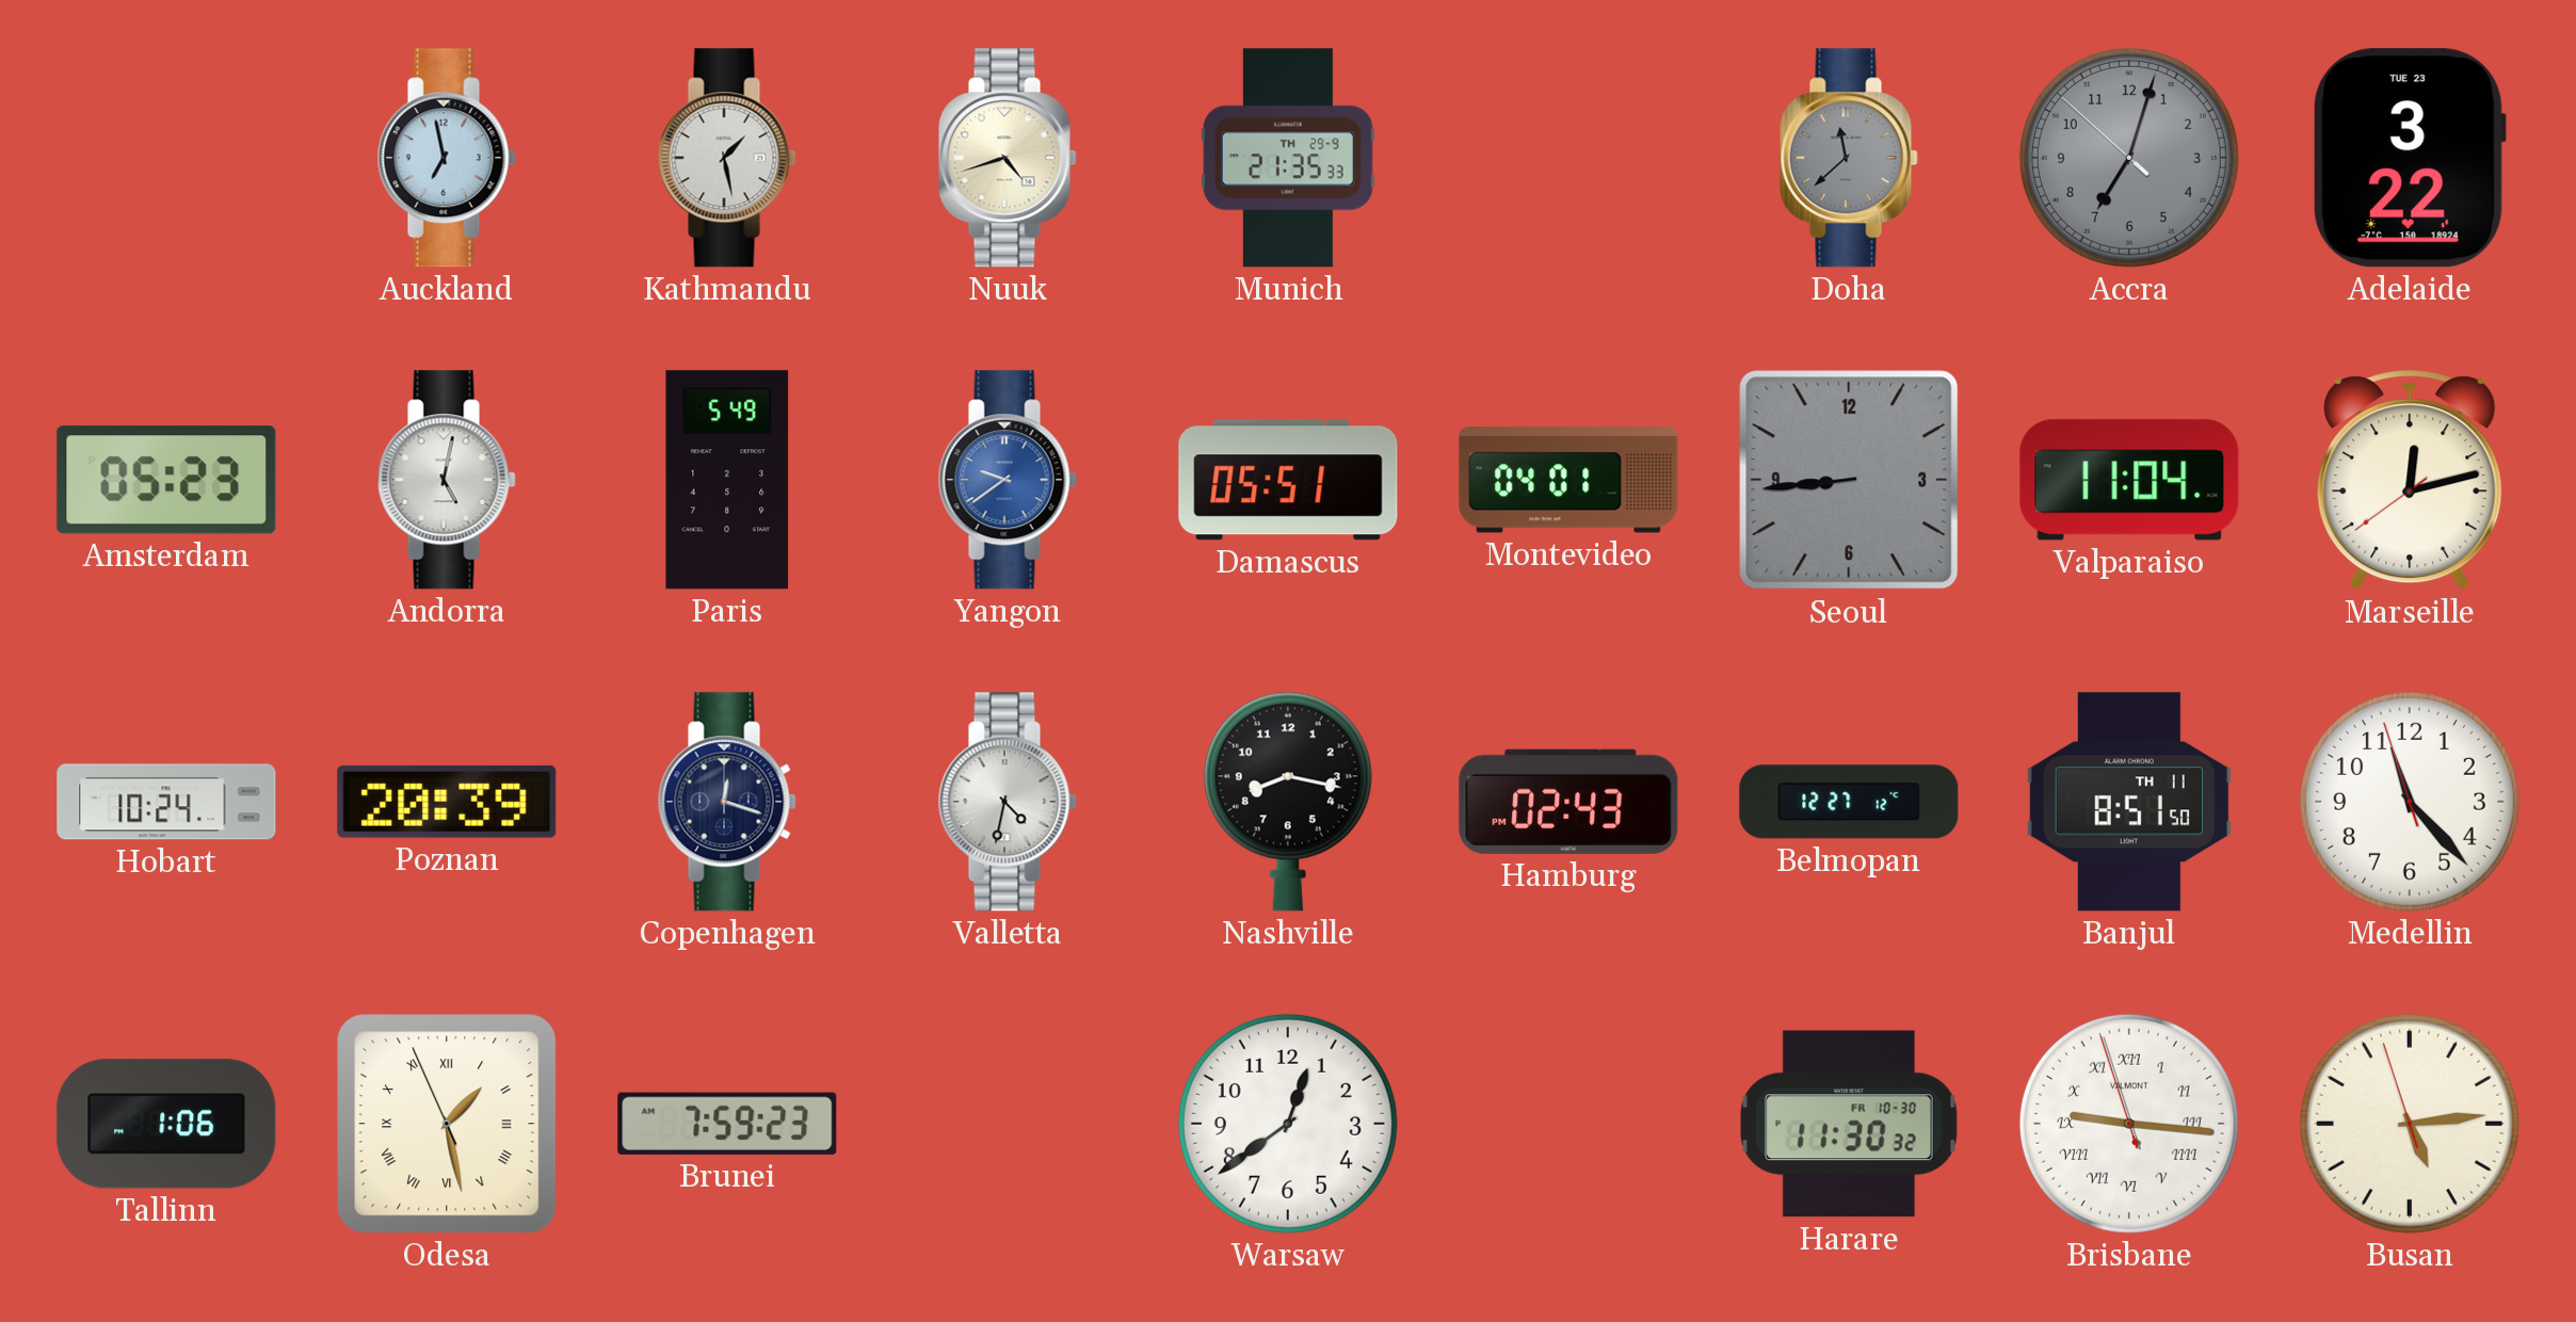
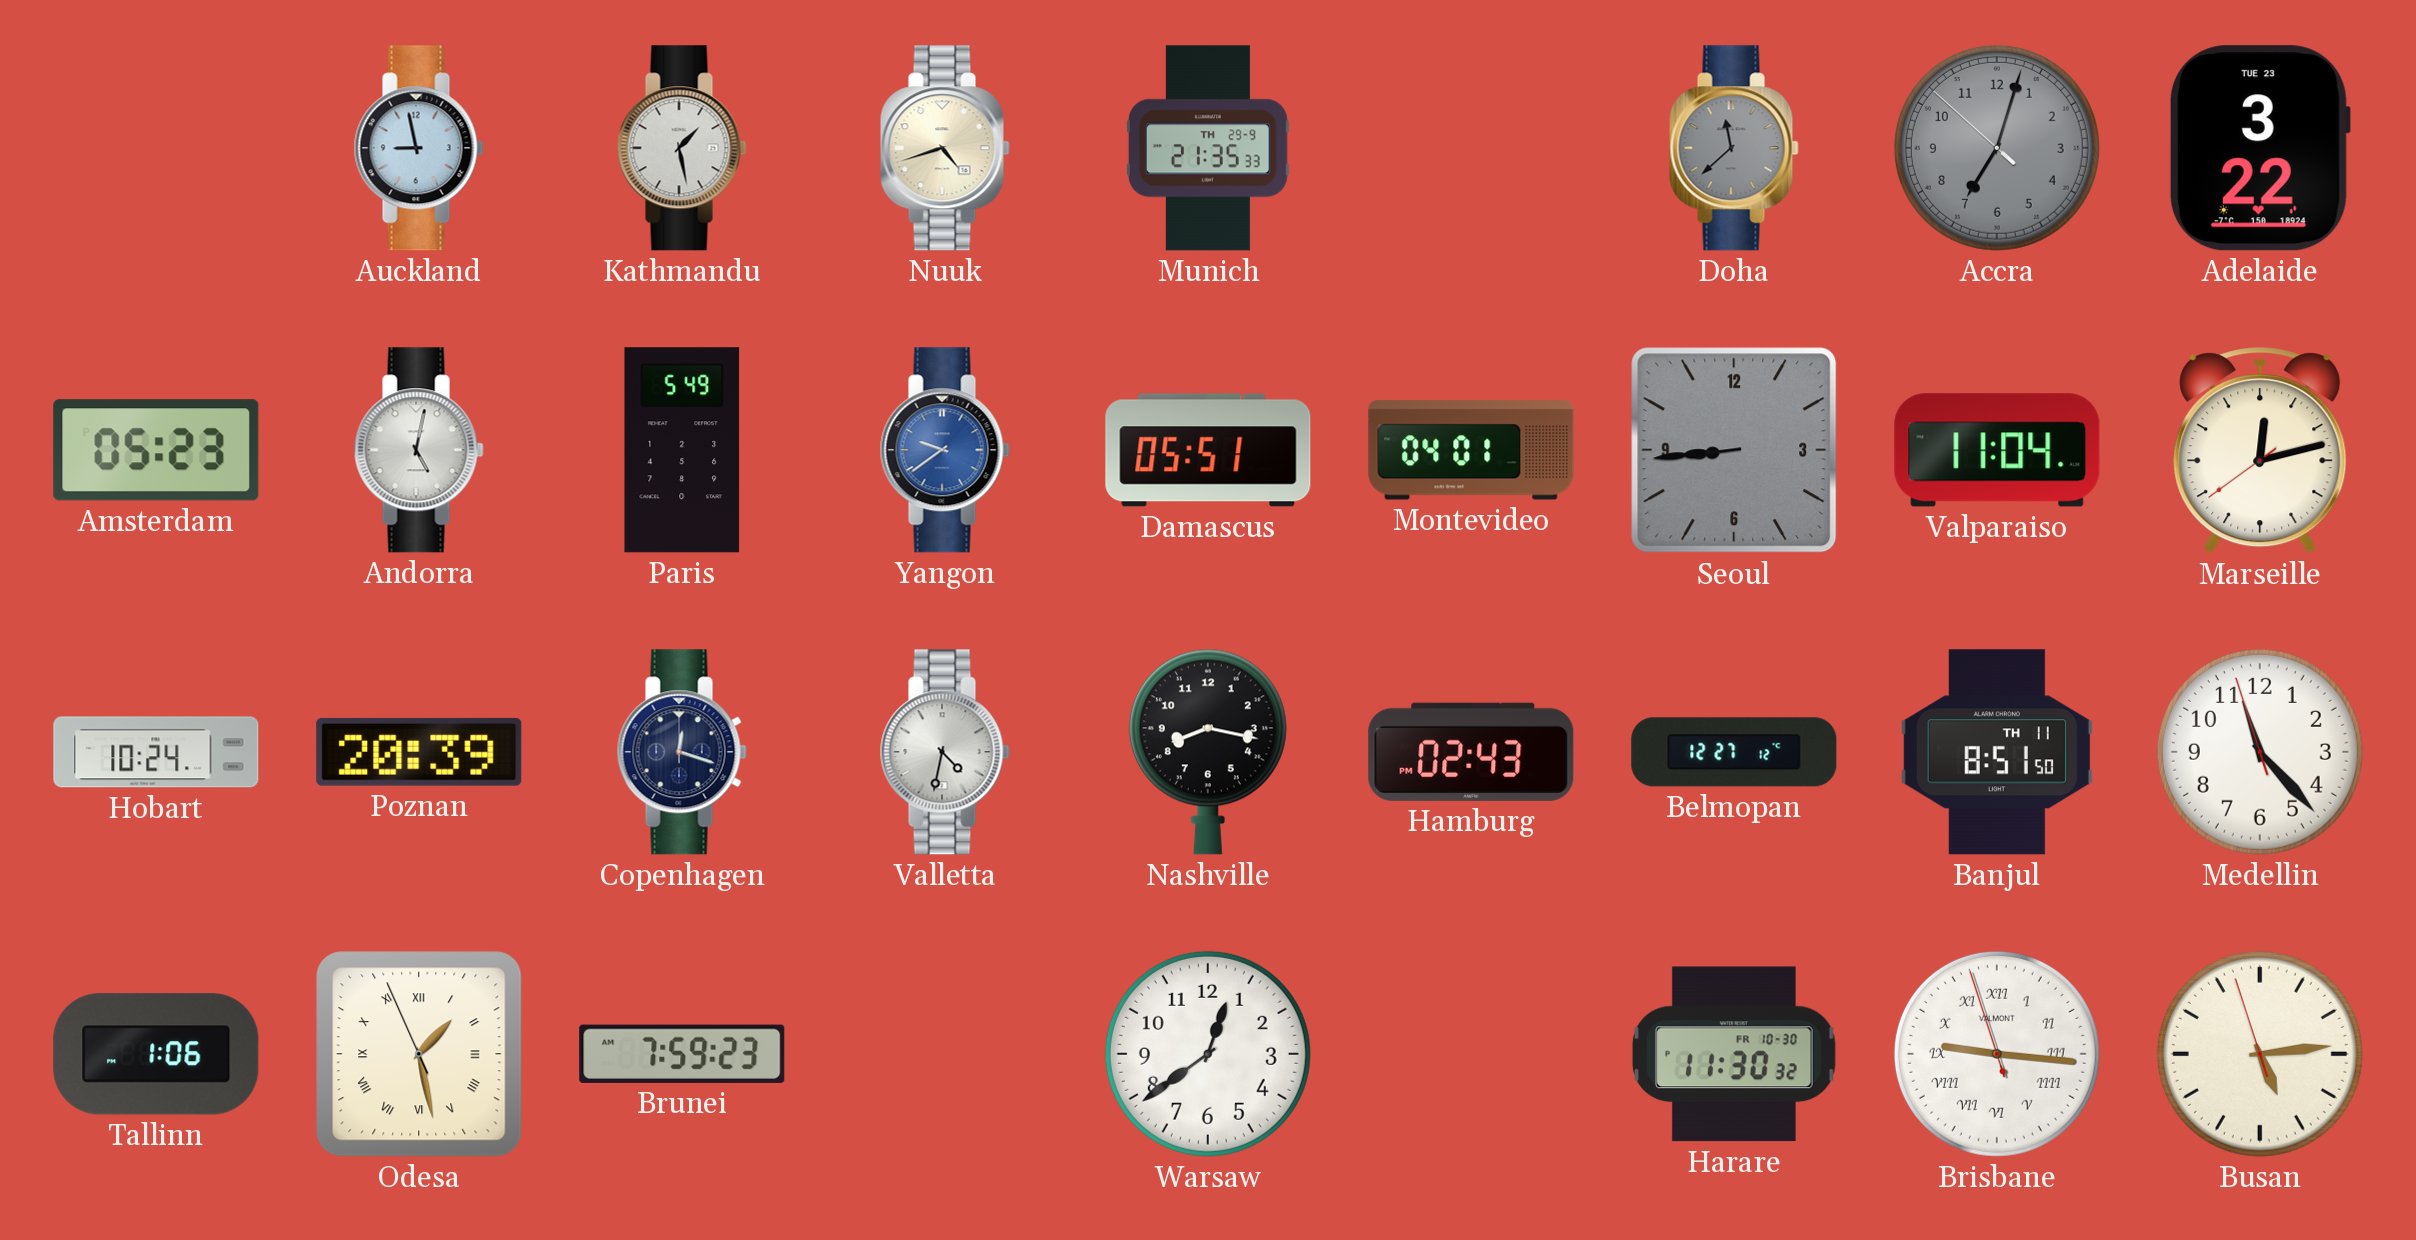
Auckland: 6:58 -> 8:58 (419, 148)
